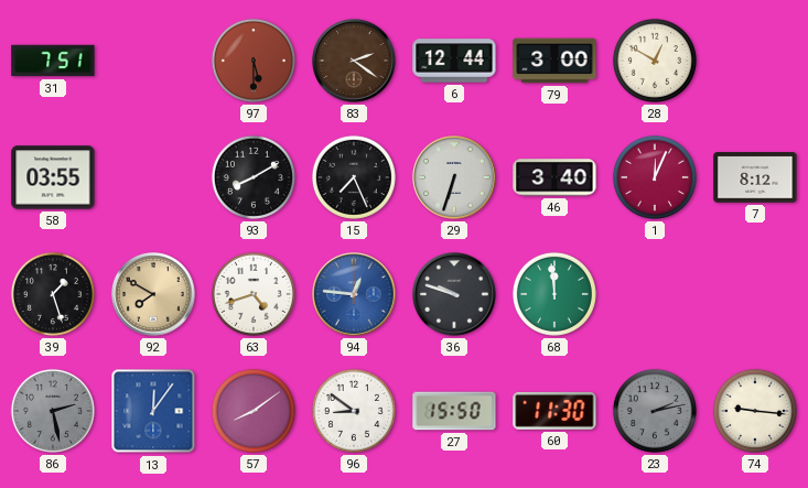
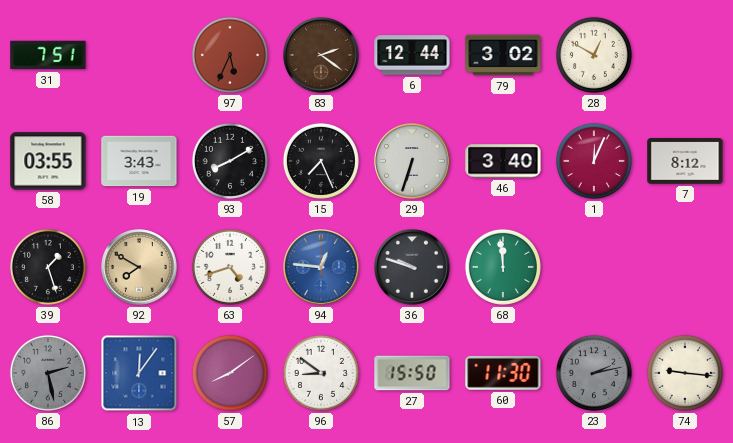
97: 5:30 -> 5:34 (230, 55)
79: 3:00 -> 3:02 (503, 55)
19: none -> 3:43 (139, 161)
